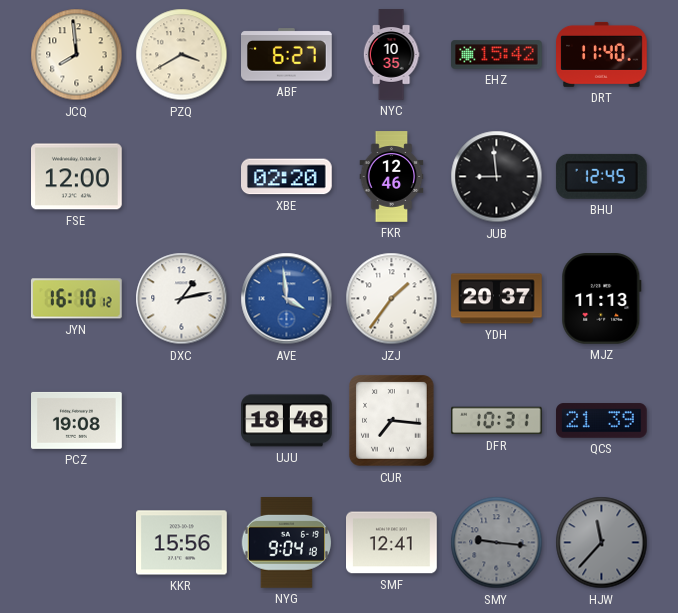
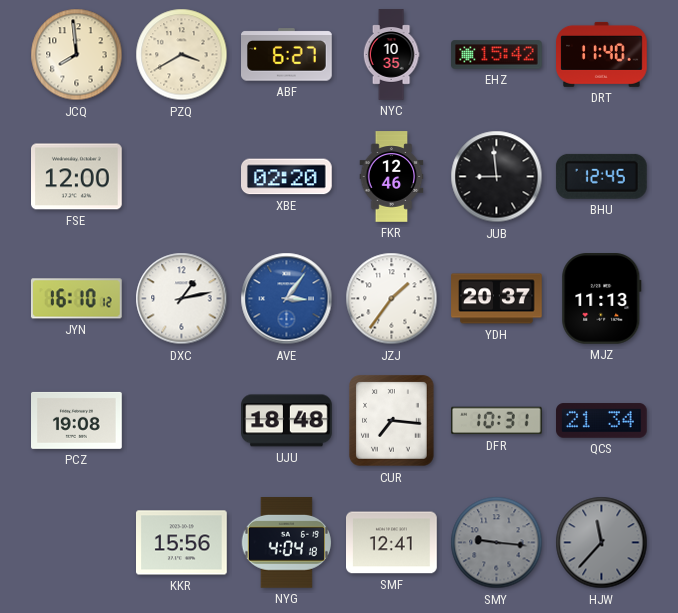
AVE: 3:59 -> 3:06 (287, 299)
QCS: 21:39 -> 21:34 (602, 421)
NYG: 9:04 -> 4:04 (286, 543)
